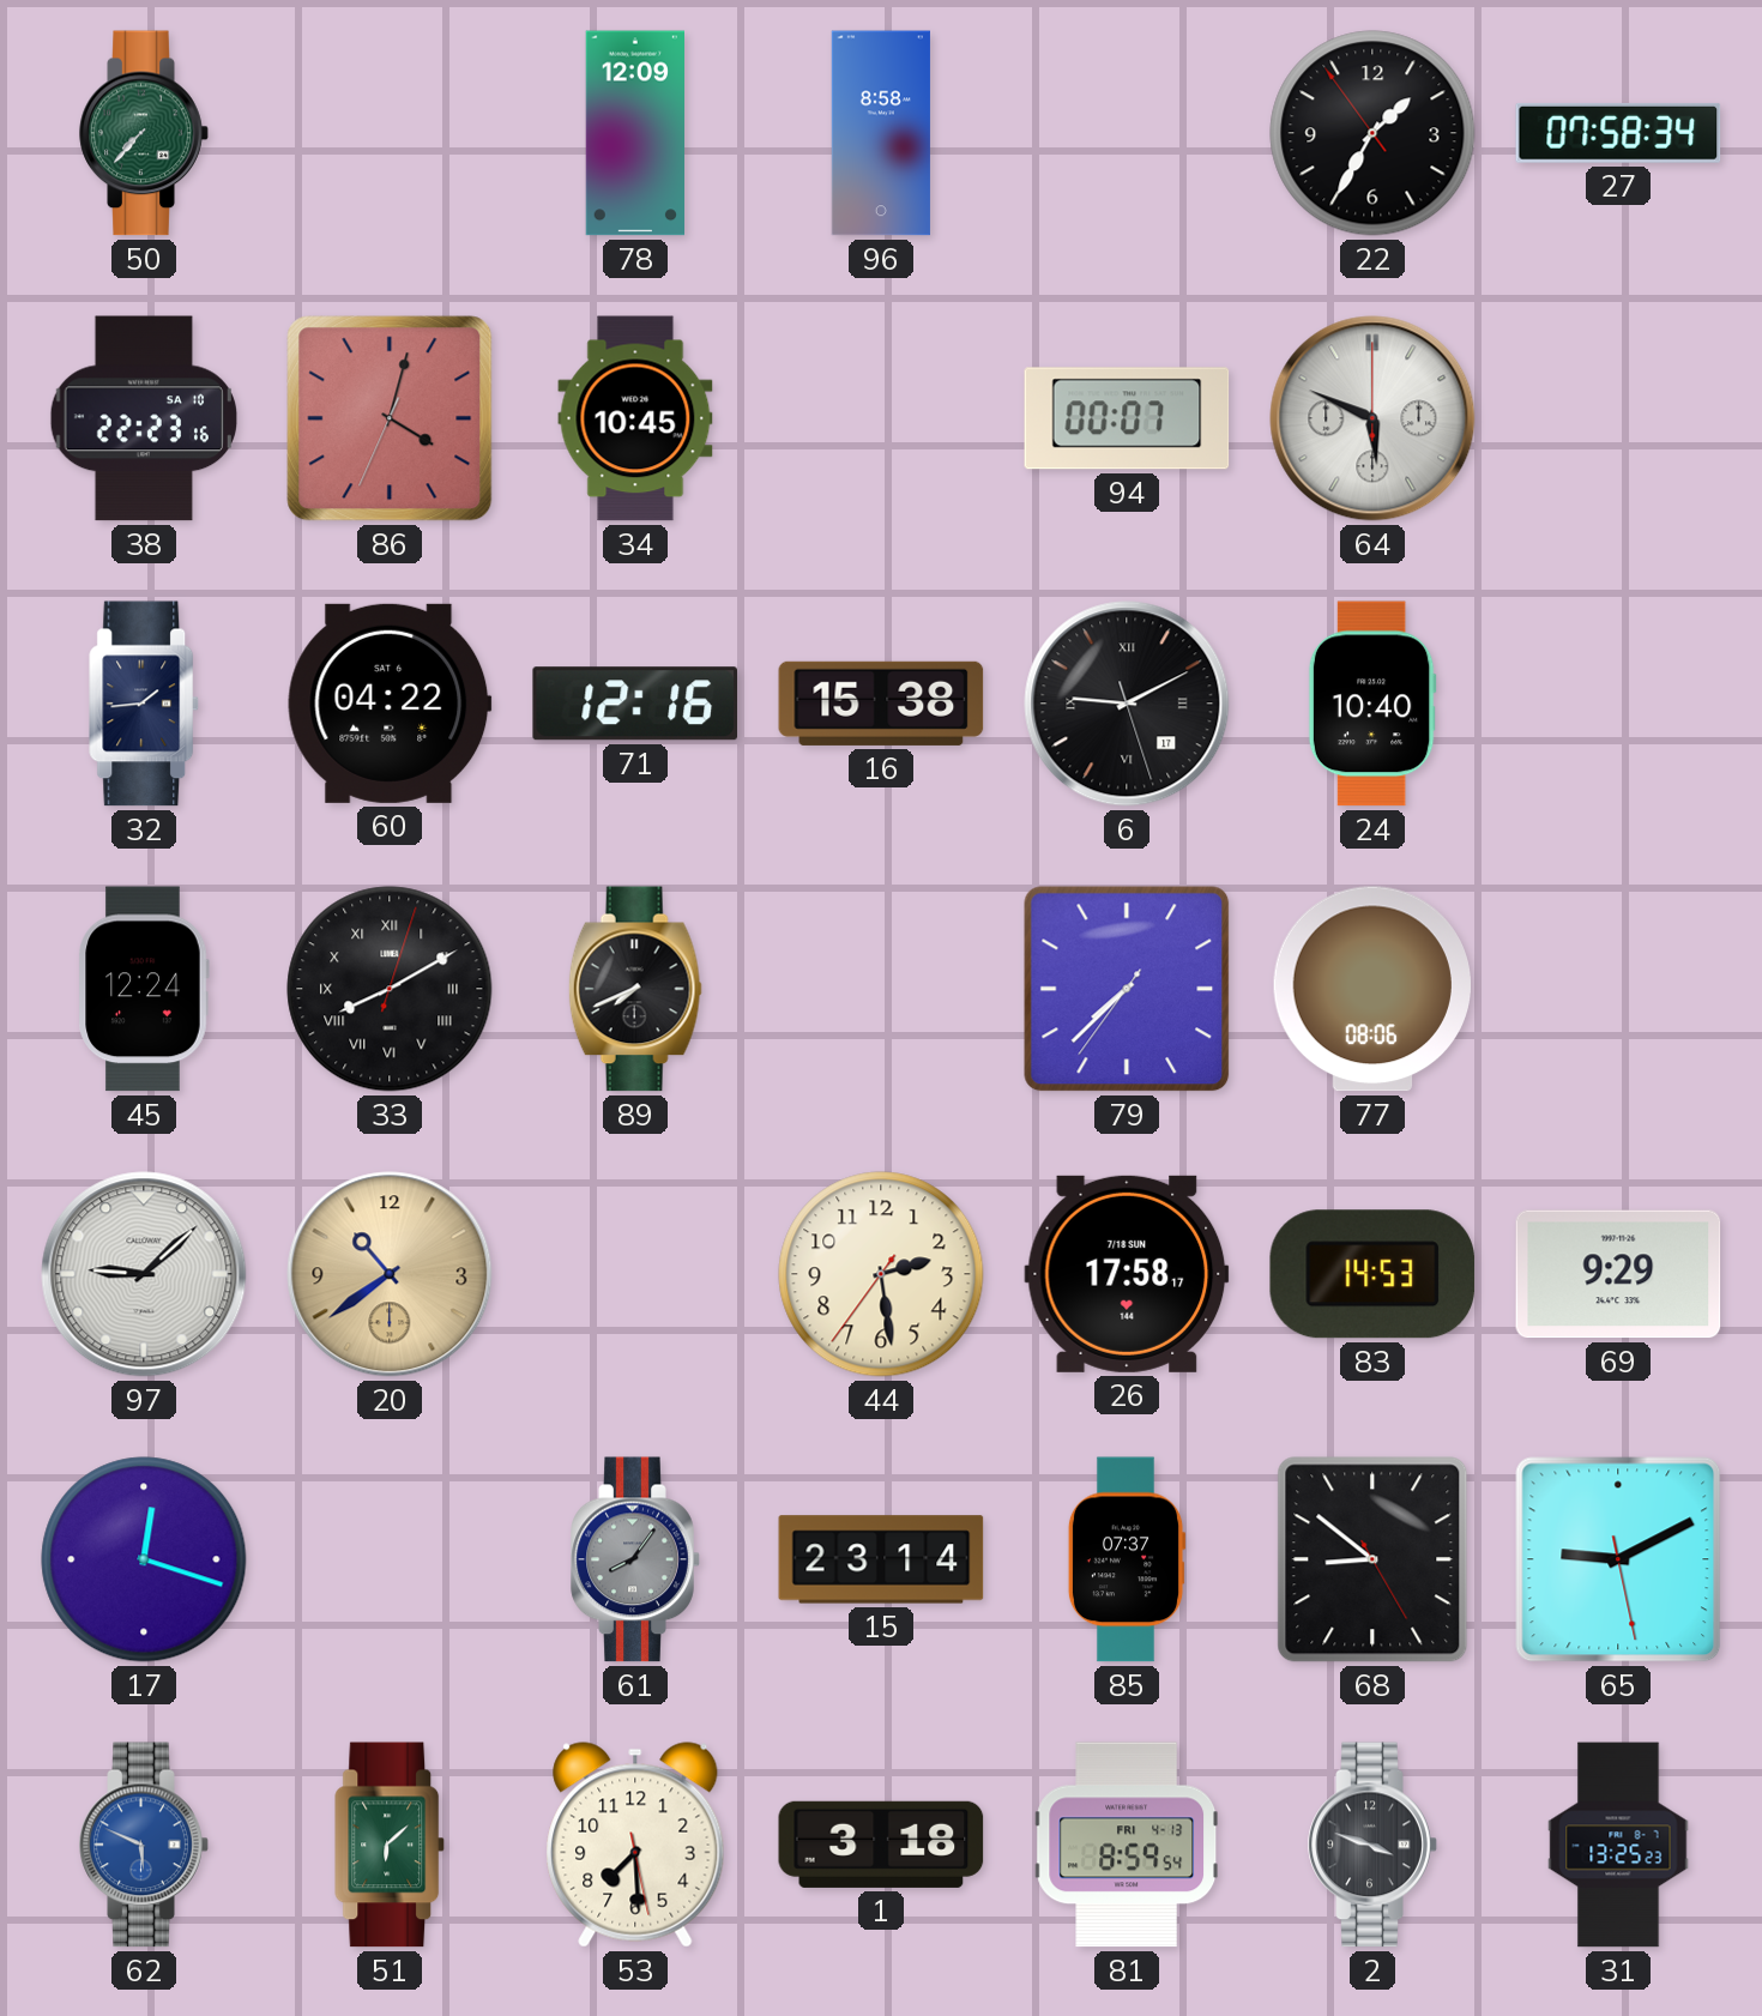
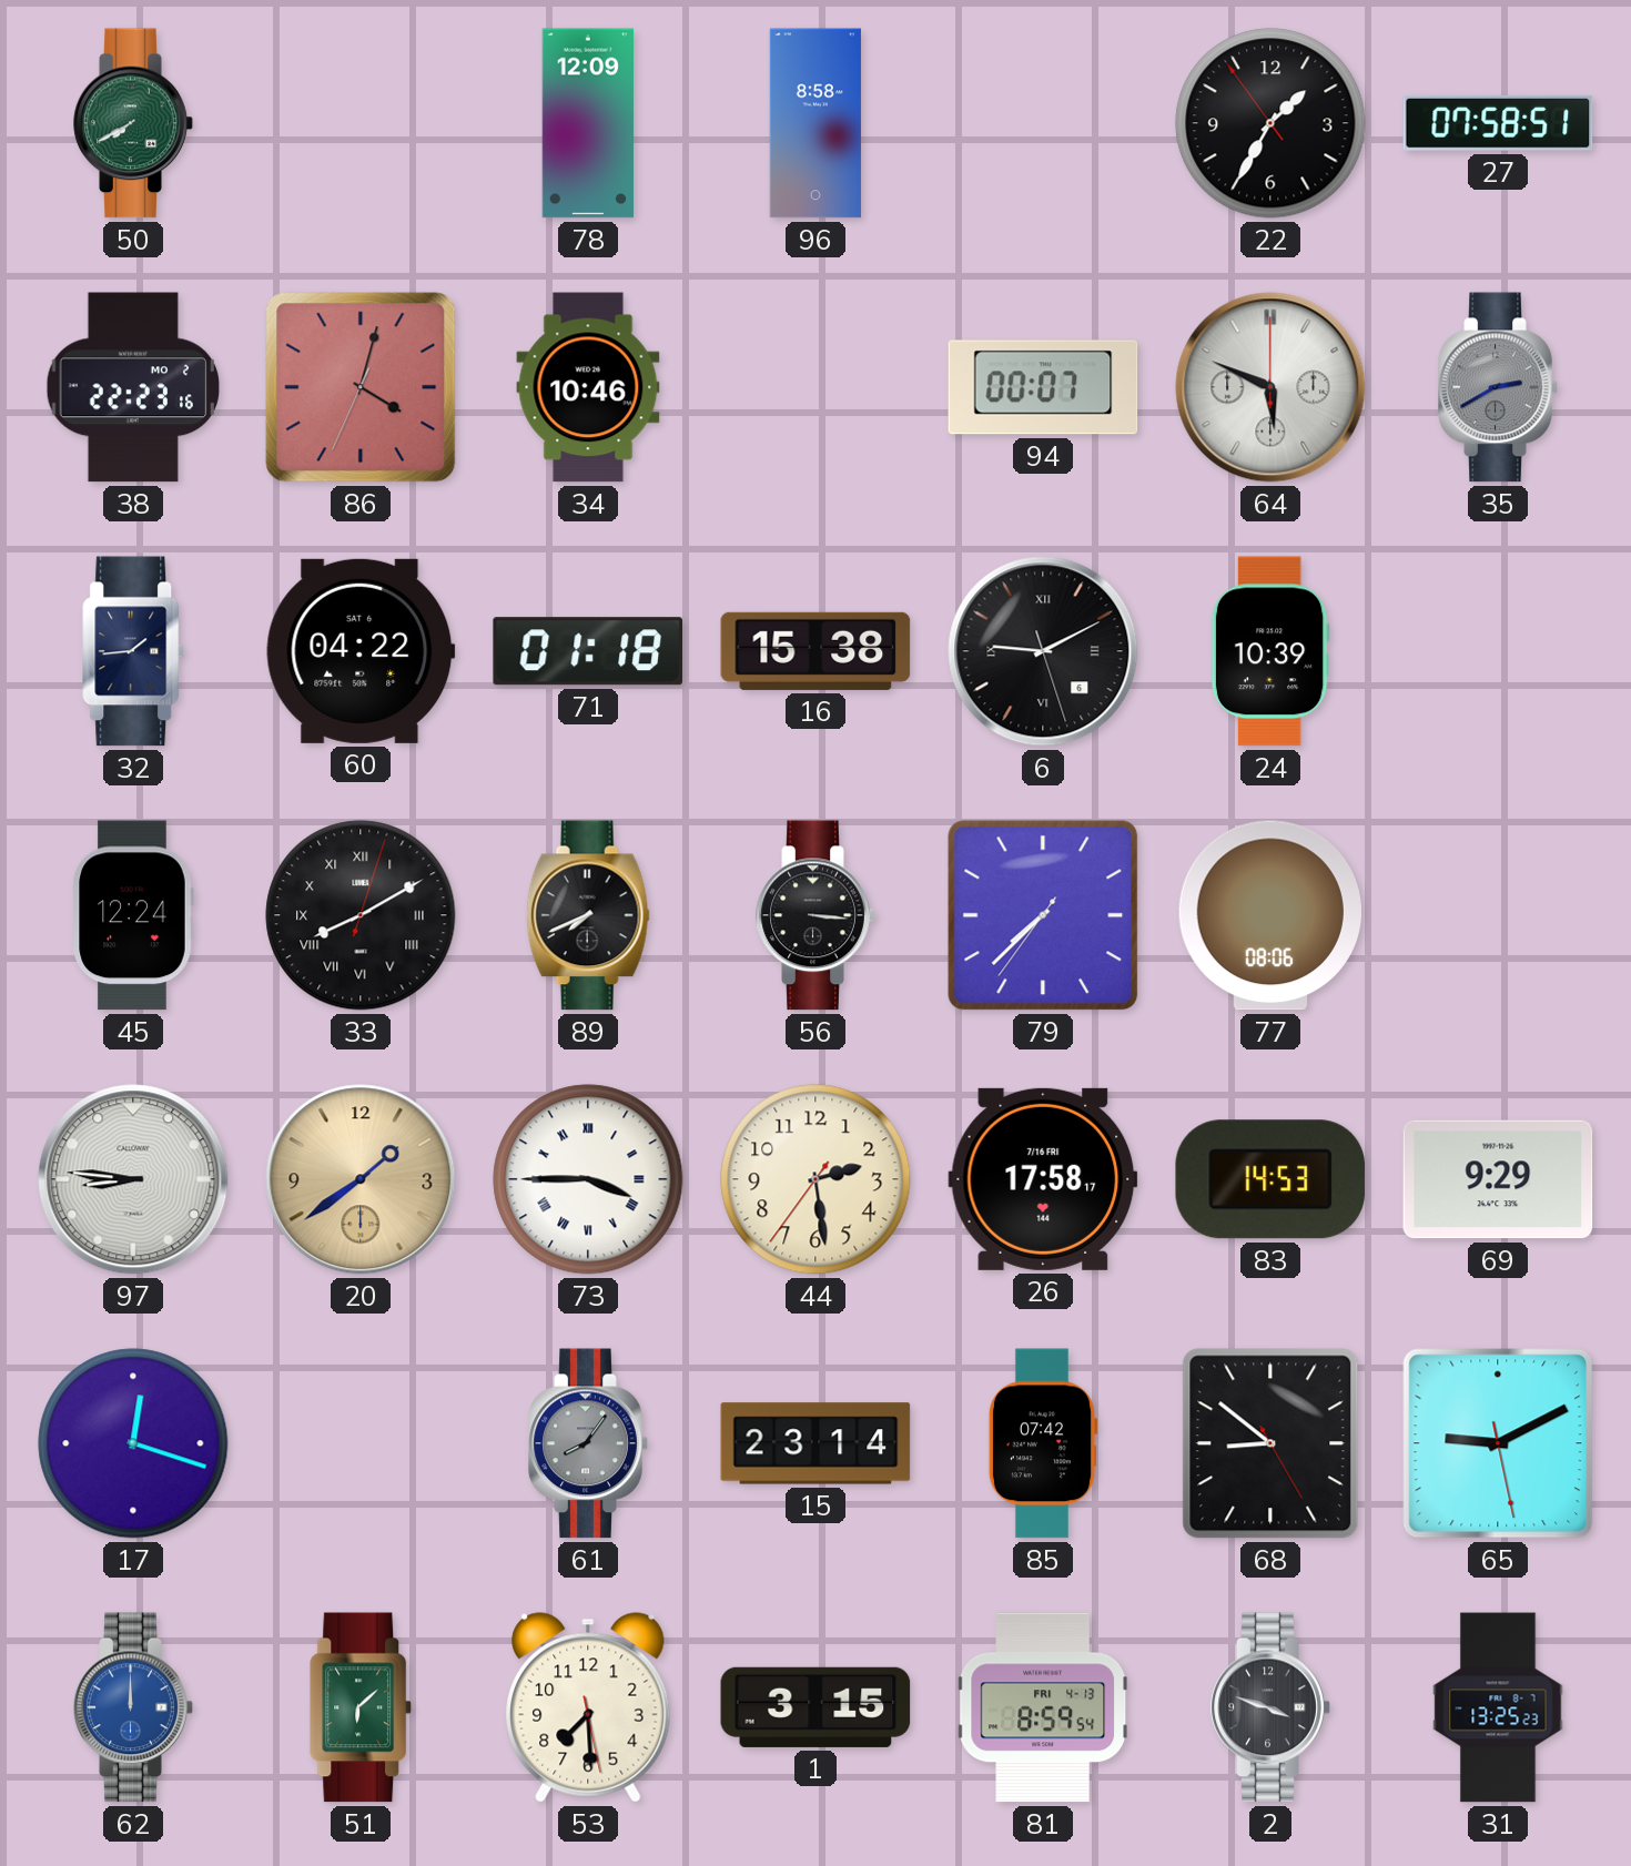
50: 7:37 -> 7:40 (133, 123)
27: 07:58:34 -> 07:58:51 (1498, 123)
38 date: SA 10 -> MO 2 (132, 387)
34: 10:45 -> 10:46 (588, 387)
35: none -> 2:40 (1498, 387)
71: 12:16 -> 01:18 (587, 651)
6 date: 17 -> 6 (1043, 651)
24: 10:40 -> 10:39 (1270, 651)
56: none -> 3:16 (815, 915)
97: 9:08 -> 8:46 (133, 1179)
20: 10:39 -> 1:39 (361, 1179)
73: none -> 3:45 (588, 1179)
26 date: 7/18 SUN -> 7/16 FRI (1043, 1179)
85: 07:37 -> 07:42 (1043, 1443)
62: 5:49 -> 12:00 (133, 1707)
1: 3:18 -> 3:15 (815, 1707)
